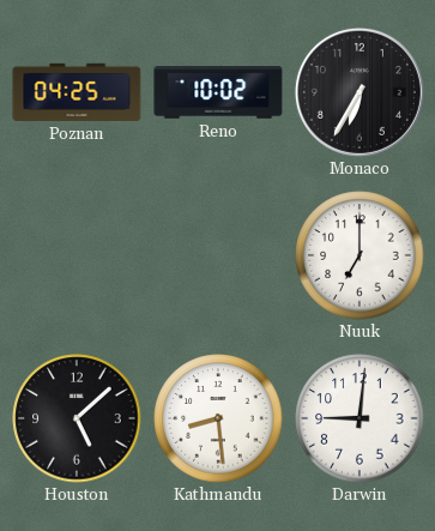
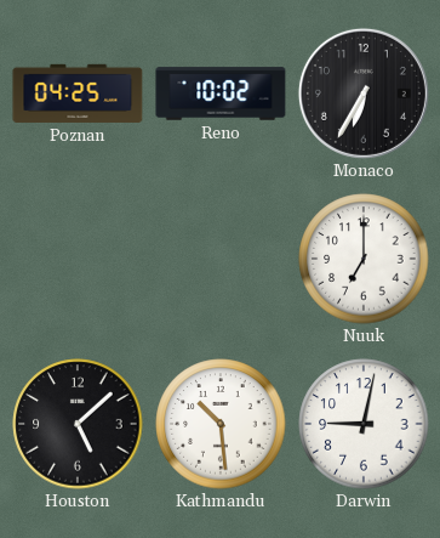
Kathmandu: 8:29 -> 10:29 (221, 424)
Darwin: 9:01 -> 9:02 (364, 424)
